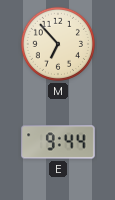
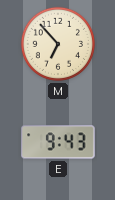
E: 9:44 -> 9:43 (58, 142)
